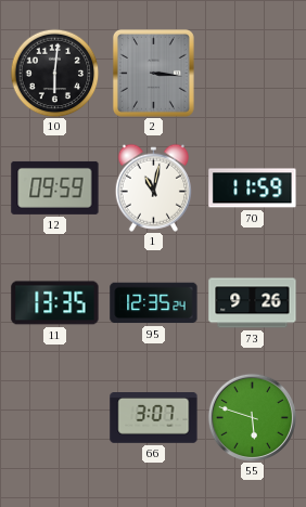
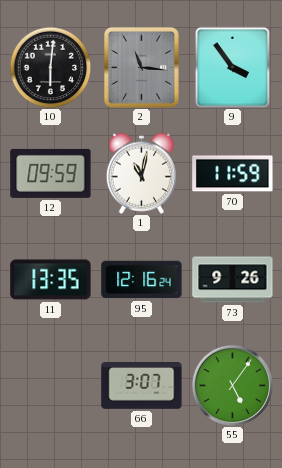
2: 3:16 -> 11:16 (141, 67)
9: none -> 3:54 (233, 67)
95: 12:35 -> 12:16 (142, 280)
55: 5:48 -> 5:06 (232, 385)
